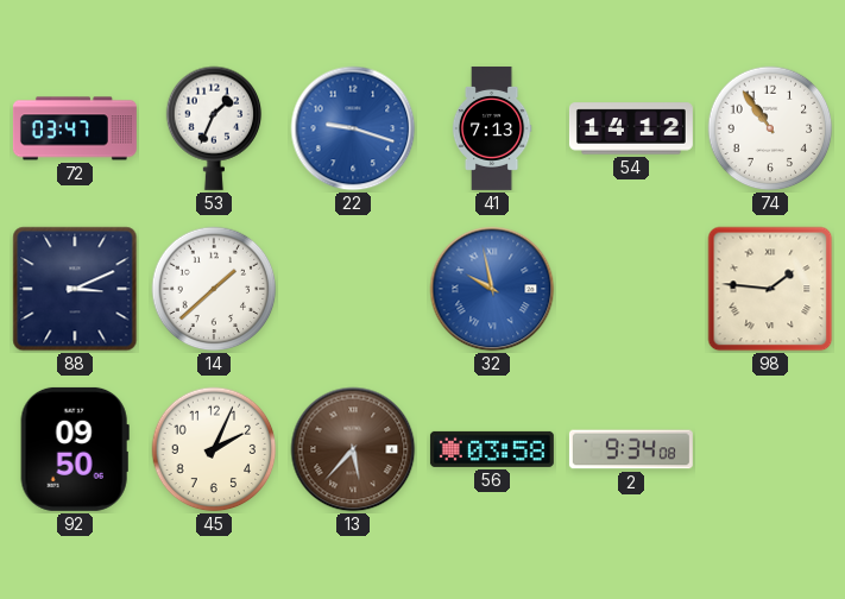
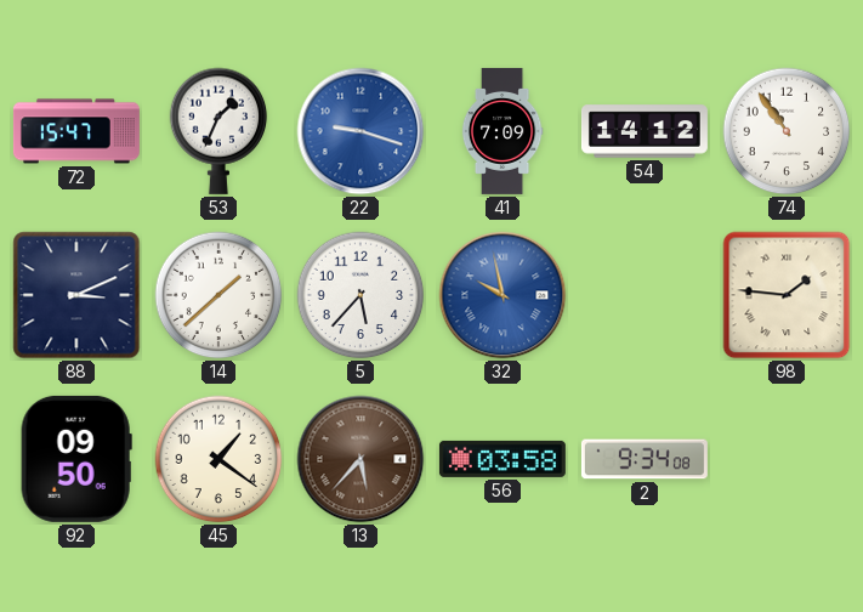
72: 03:47 -> 15:47 (76, 131)
41: 7:13 -> 7:09 (503, 131)
5: none -> 5:37 (360, 295)
45: 2:04 -> 1:21 (218, 459)
